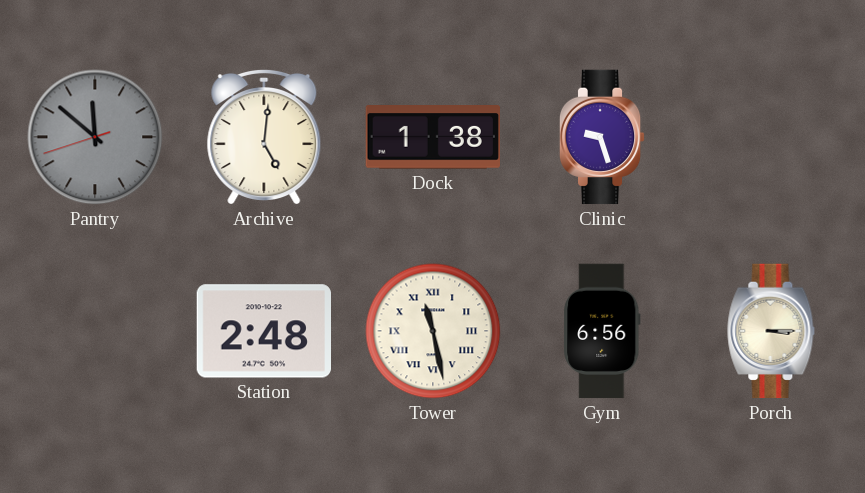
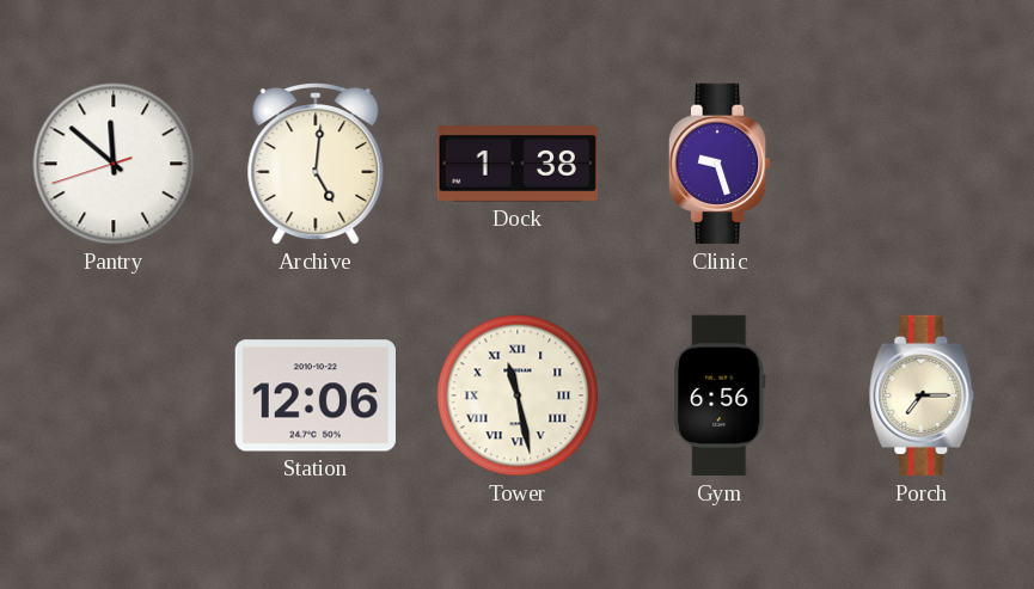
Pantry dial: grey -> white (114, 164)
Station: 2:48 -> 12:06 (314, 395)
Porch: 3:15 -> 7:15 (922, 395)
